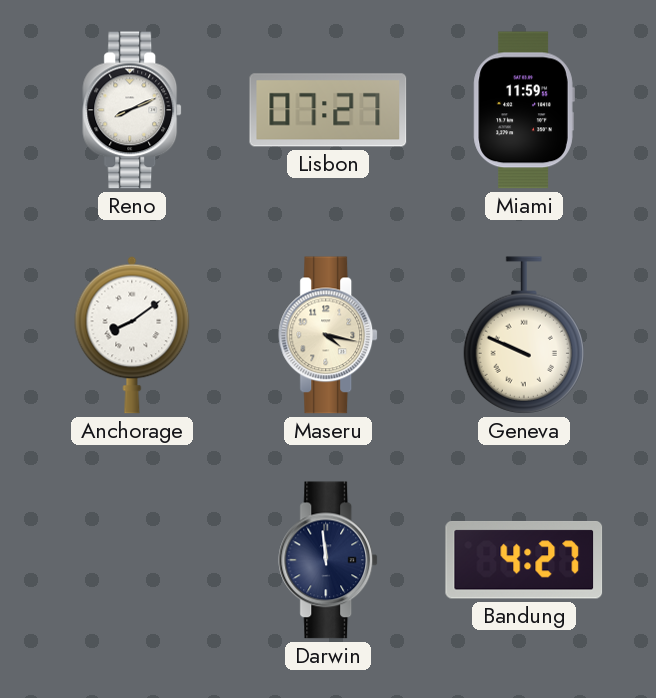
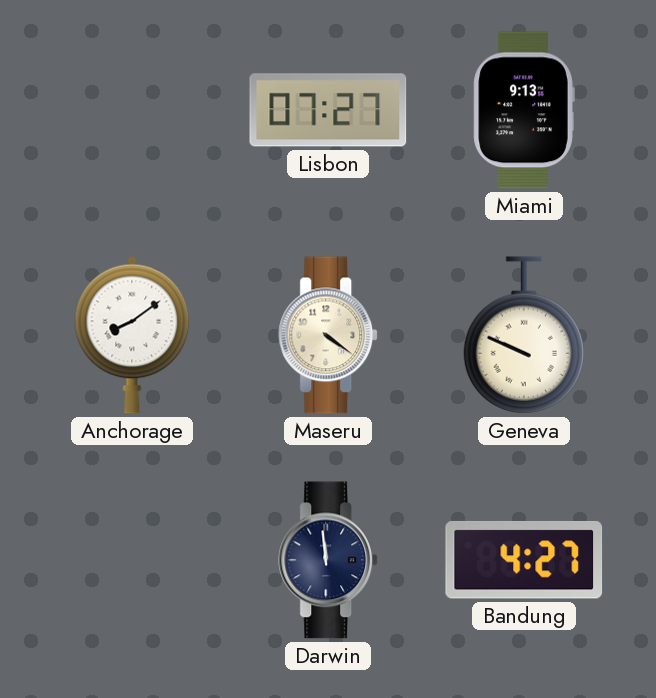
Reno: 8:11 -> none (133, 110)
Miami: 11:59 -> 9:13 (524, 110)
Maseru: 4:17 -> 4:21 (329, 335)
